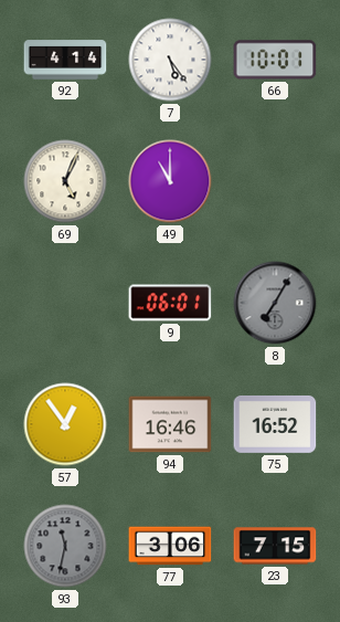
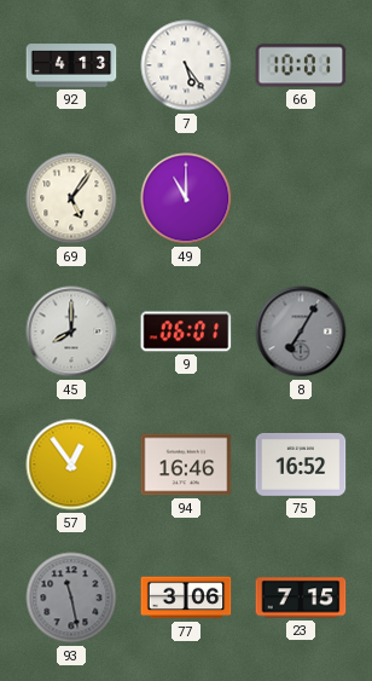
92: 4:14 -> 4:13 (71, 65)
69: 5:04 -> 5:06 (71, 198)
45: none -> 8:00 (71, 331)
93: 11:32 -> 11:28 (71, 598)
